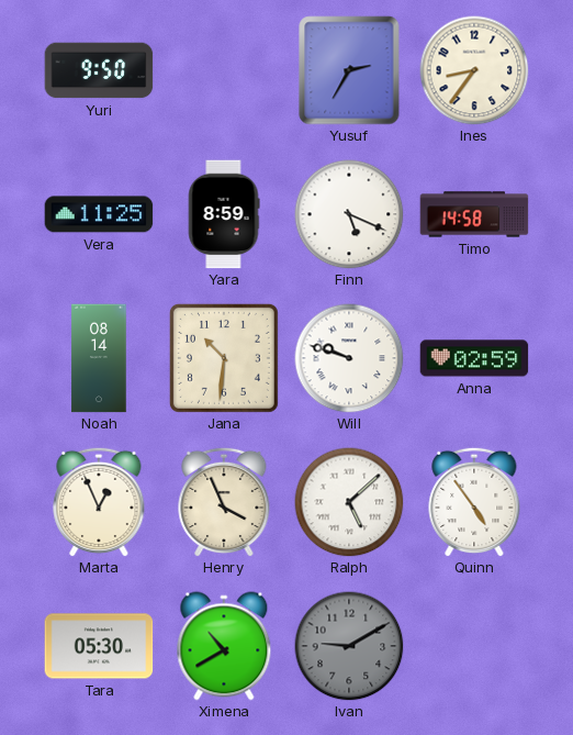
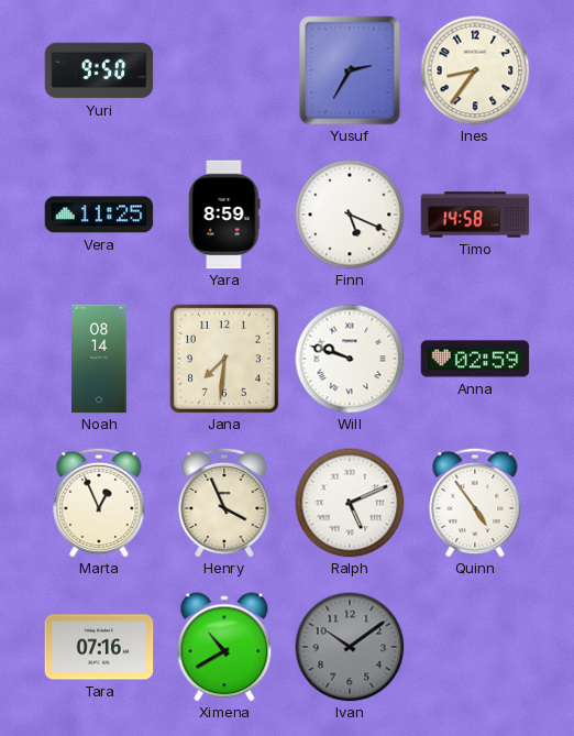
Jana: 10:31 -> 7:31 (224, 359)
Ralph: 5:08 -> 5:11 (350, 503)
Tara: 05:30 -> 07:16 (99, 647)
Ivan: 9:10 -> 10:09 (350, 647)
